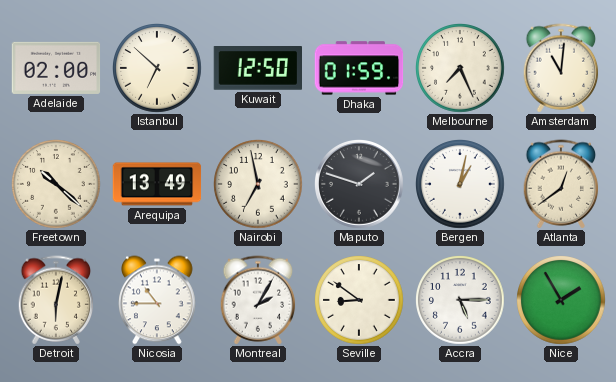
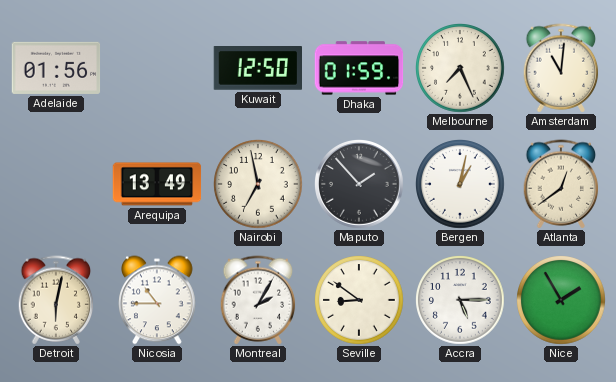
Adelaide: 02:00 -> 01:56 (56, 68)
Istanbul: 6:52 -> none (158, 69)
Freetown: 10:22 -> none (57, 185)
Maputo: 1:48 -> 1:53 (360, 185)
